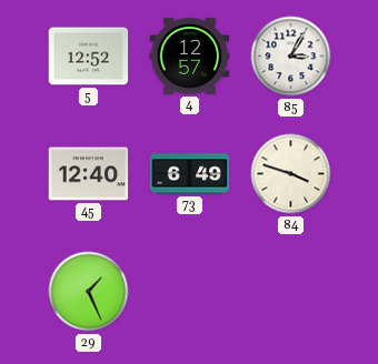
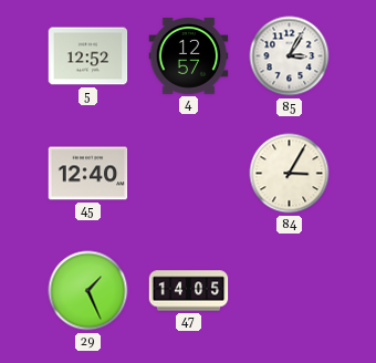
73: 6:49 -> none (190, 174)
84: 3:48 -> 3:05 (290, 174)
47: none -> 14:05 (189, 291)
